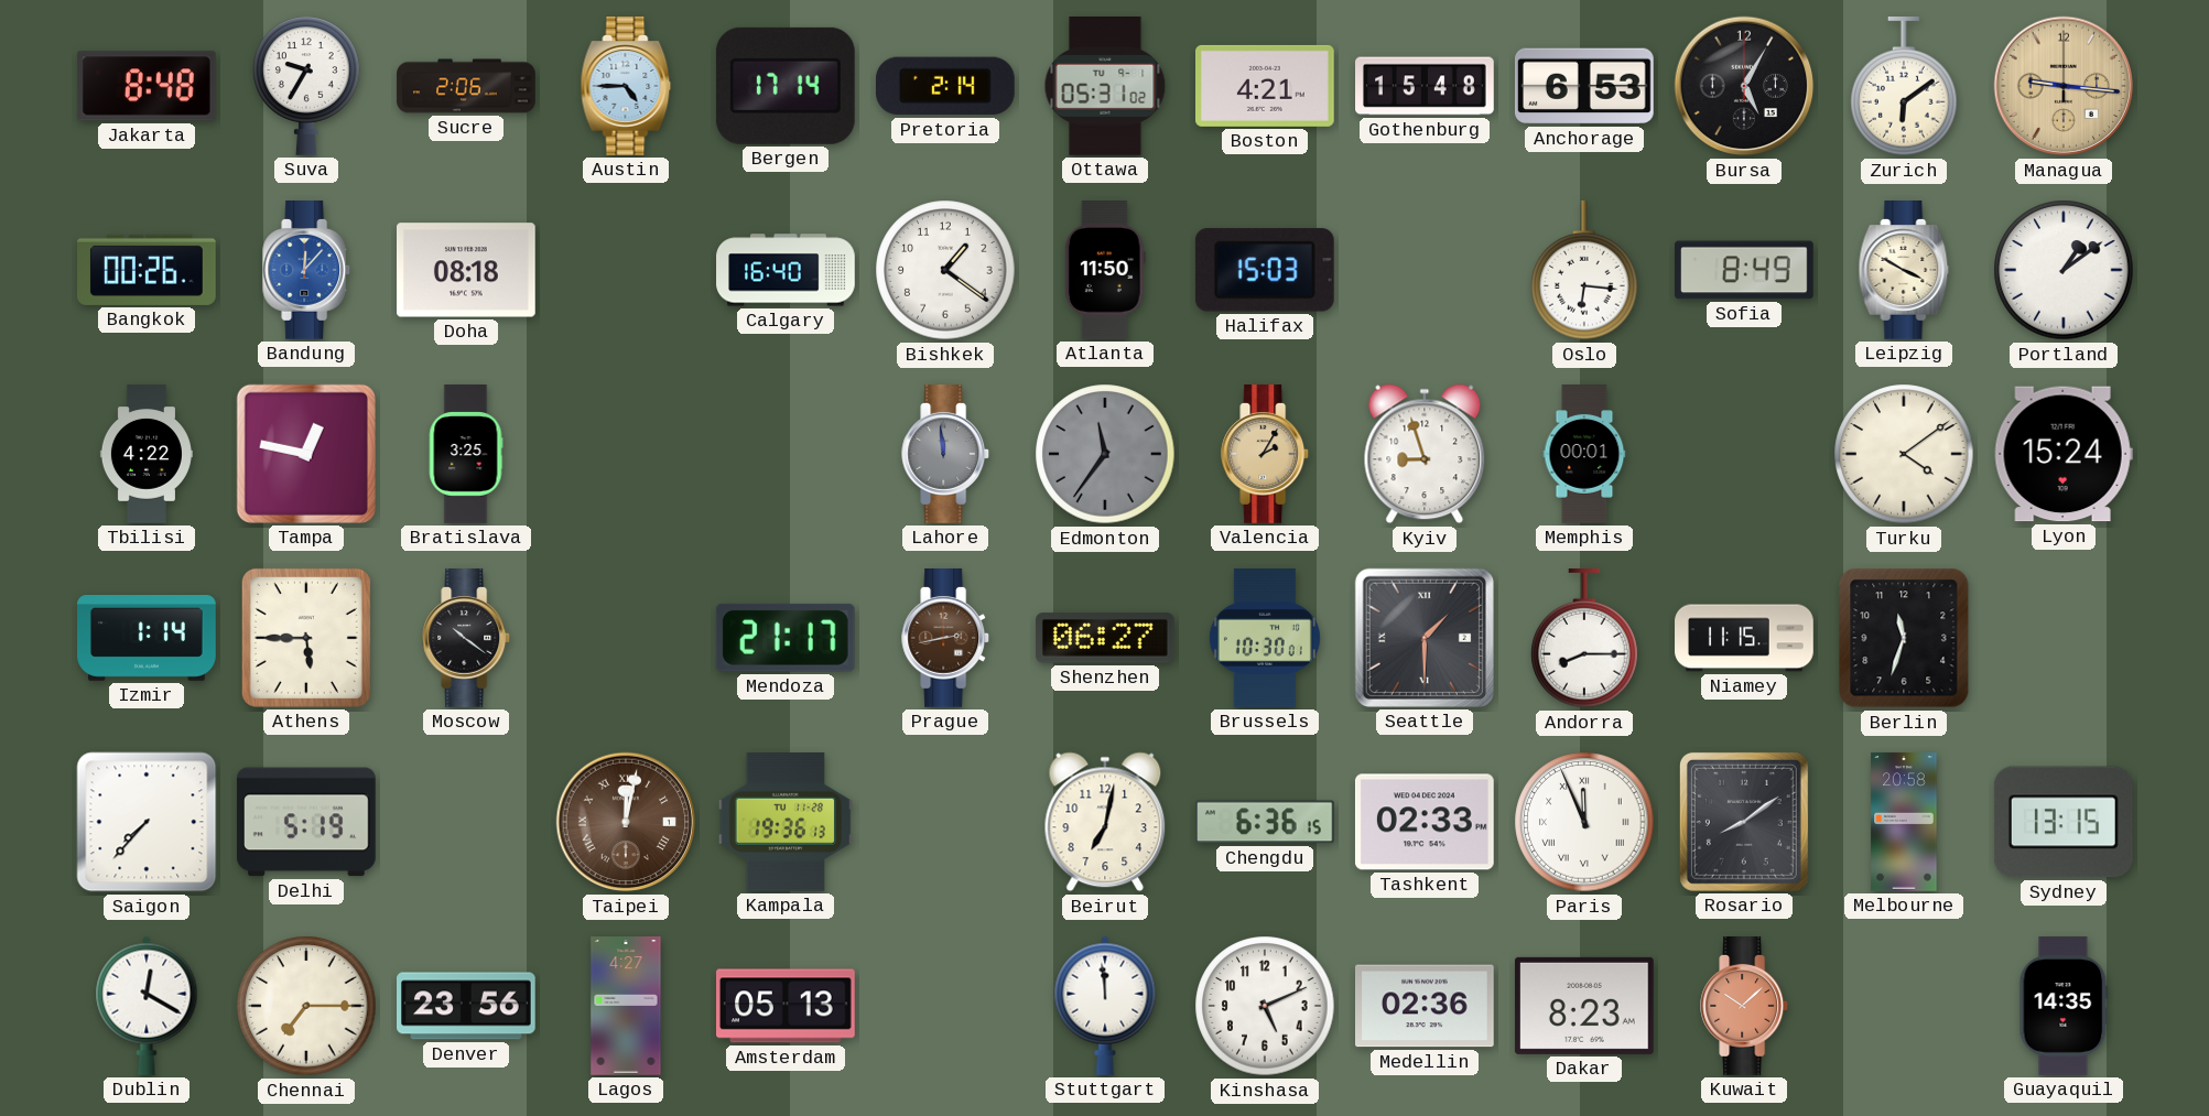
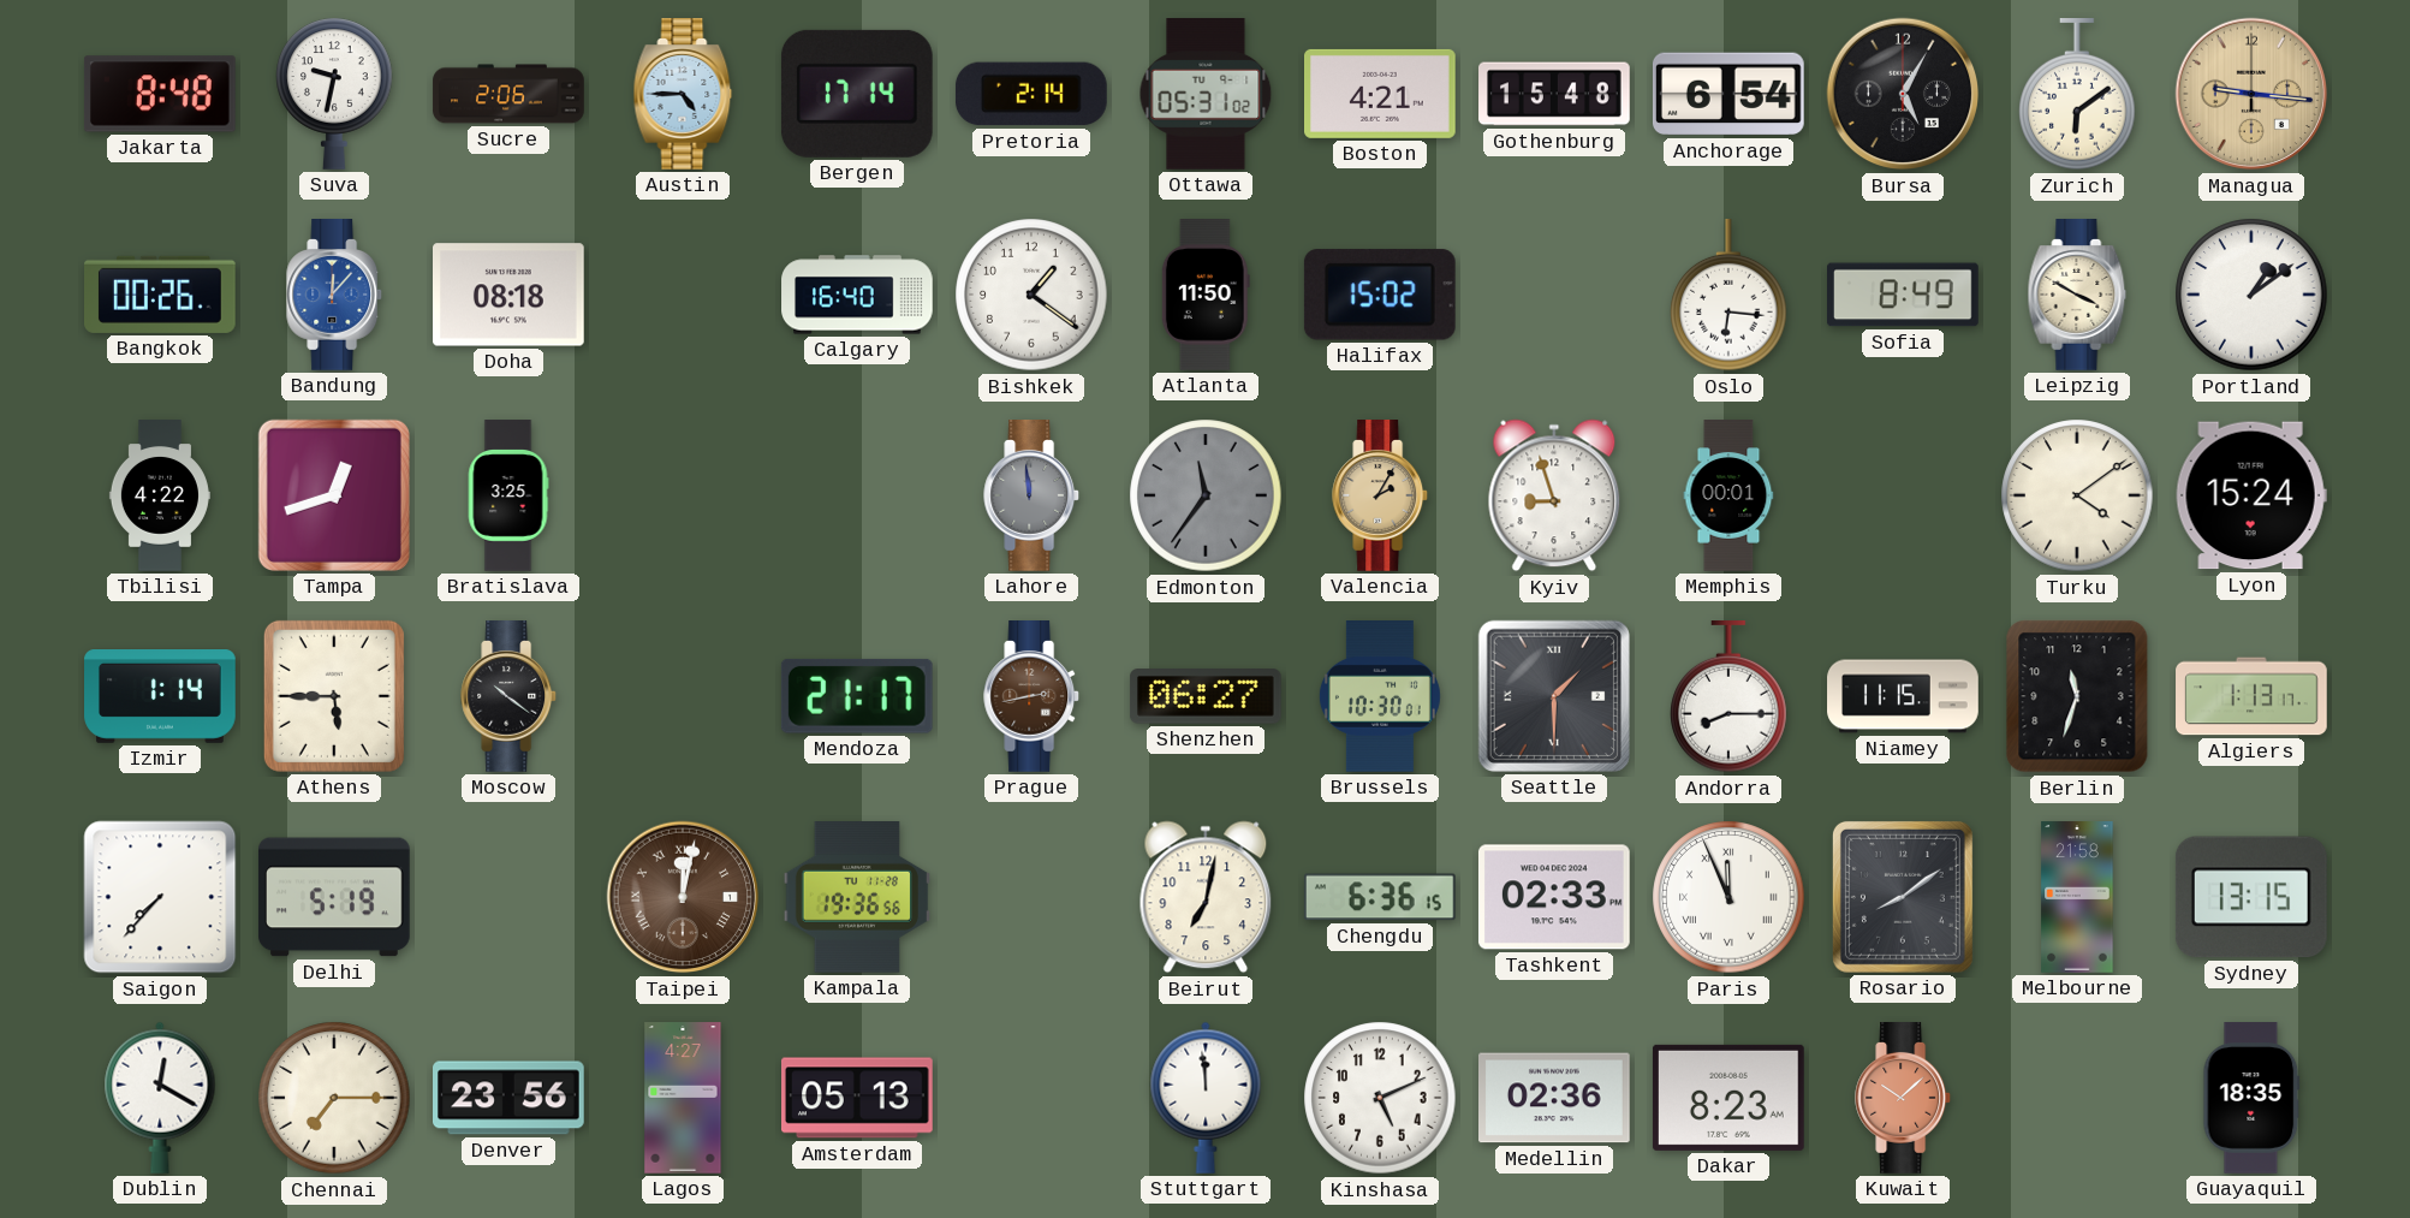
Suva: 9:35 -> 9:32 (334, 94)
Anchorage: 6:53 -> 6:54 (1728, 94)
Halifax: 15:03 -> 15:02 (1380, 295)
Tampa: 12:47 -> 12:42 (334, 495)
Algiers: none -> 1:13 (2251, 696)
Kampala: 19:36:13 -> 19:36:56 (856, 898)
Melbourne: 20:58 -> 21:58 (2077, 897)
Guayaquil: 14:35 -> 18:35 (2251, 1098)
